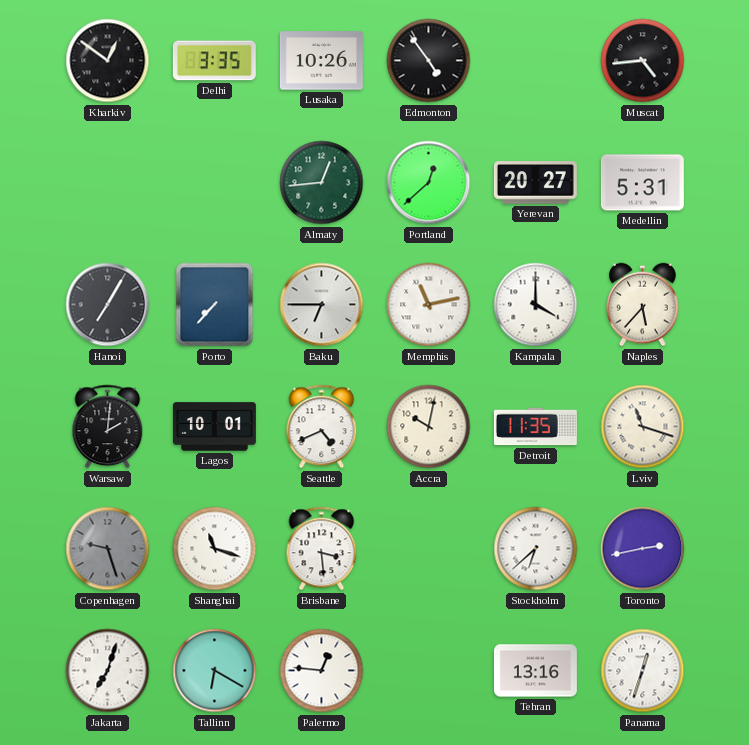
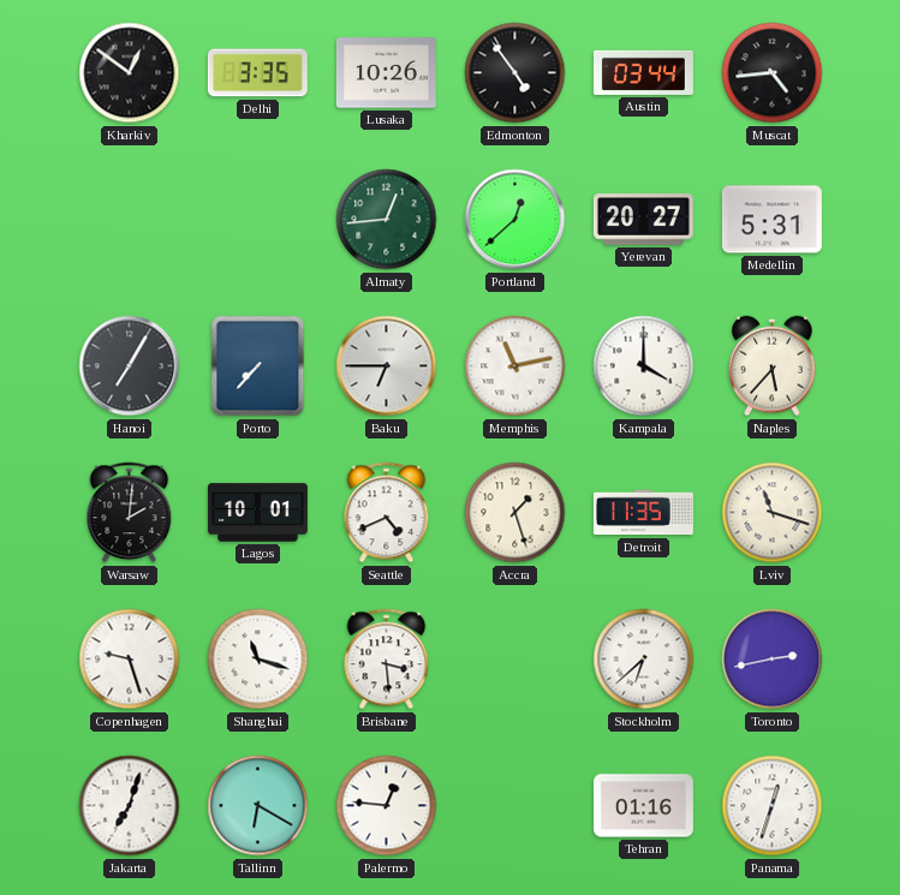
Austin: none -> 03:44 (643, 72)
Accra: 10:02 -> 1:27 (515, 513)
Copenhagen dial: grey -> white (130, 660)
Tehran: 13:16 -> 01:16 (643, 806)
